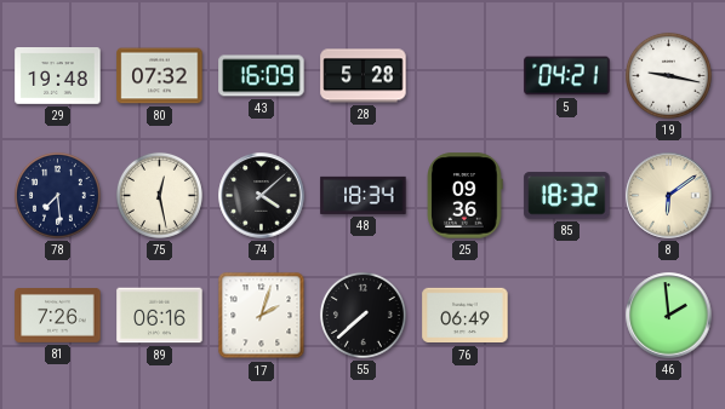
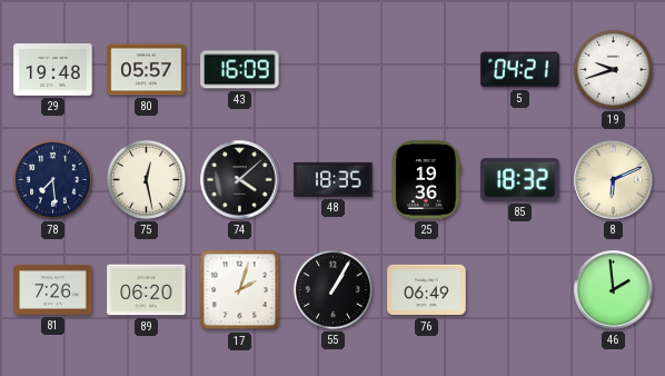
80: 07:32 -> 05:57 (147, 70)
28: 5:28 -> none (364, 76)
19: 9:17 -> 9:42 (613, 69)
48: 18:34 -> 18:35 (334, 179)
25: 09:36 -> 19:36 (427, 180)
8: 6:09 -> 6:11 (614, 180)
89: 06:16 -> 06:20 (147, 290)
55: 7:38 -> 1:05 (332, 289)
